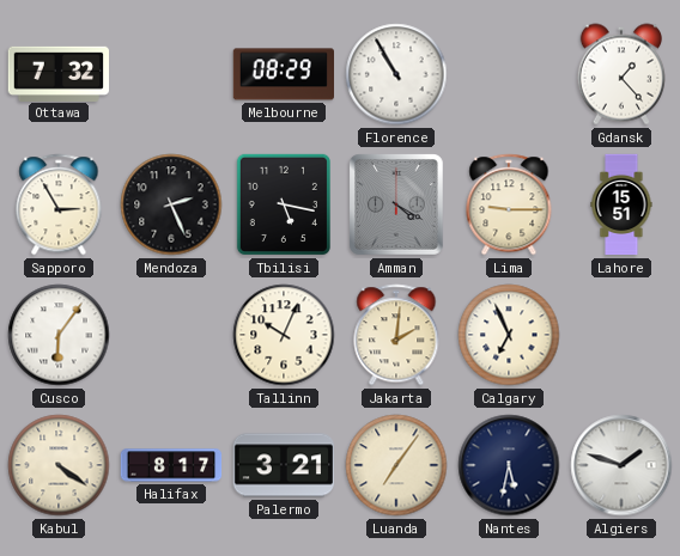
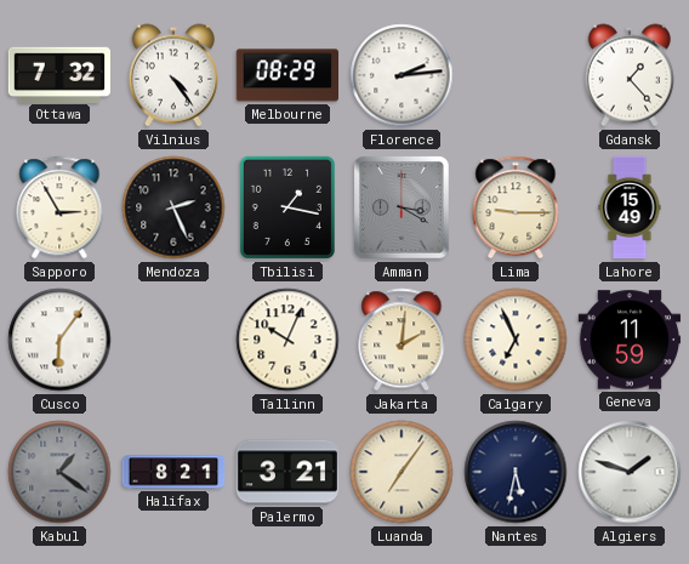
Vilnius: none -> 4:24 (172, 75)
Florence: 10:55 -> 2:14 (402, 75)
Tbilisi: 5:17 -> 1:17 (287, 207)
Amman: 4:20 -> 3:20 (402, 207)
Lahore: 15:51 -> 15:49 (630, 207)
Geneva: none -> 11:59 (630, 340)
Kabul: 4:21 -> 1:21 (59, 472)
Kabul dial: cream -> grey (59, 472)
Halifax: 8:17 -> 8:21 (173, 472)
